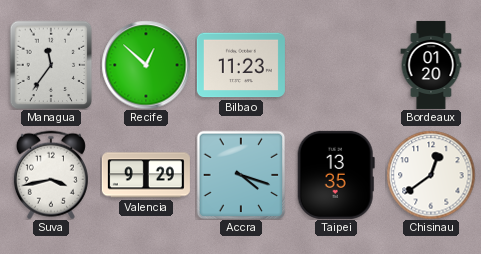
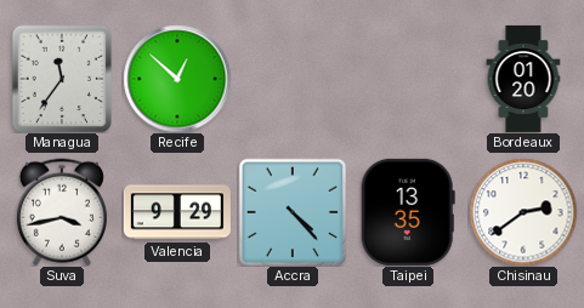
Bilbao: 11:23 -> none (241, 65)
Accra: 4:18 -> 4:23 (293, 212)
Chisinau: 12:39 -> 2:39 (523, 212)
